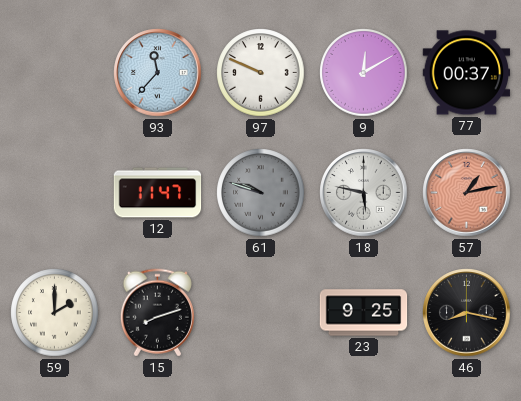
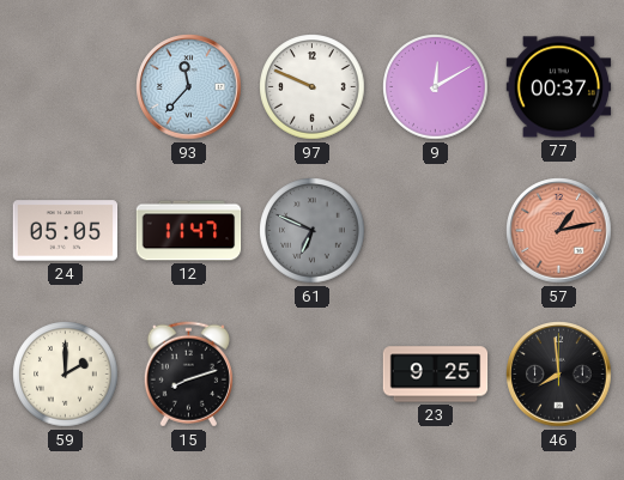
24: none -> 05:05 (66, 231)
61: 9:48 -> 6:49 (313, 231)
18: 5:47 -> none (364, 193)
46: 8:17 -> 7:59 (559, 375)
